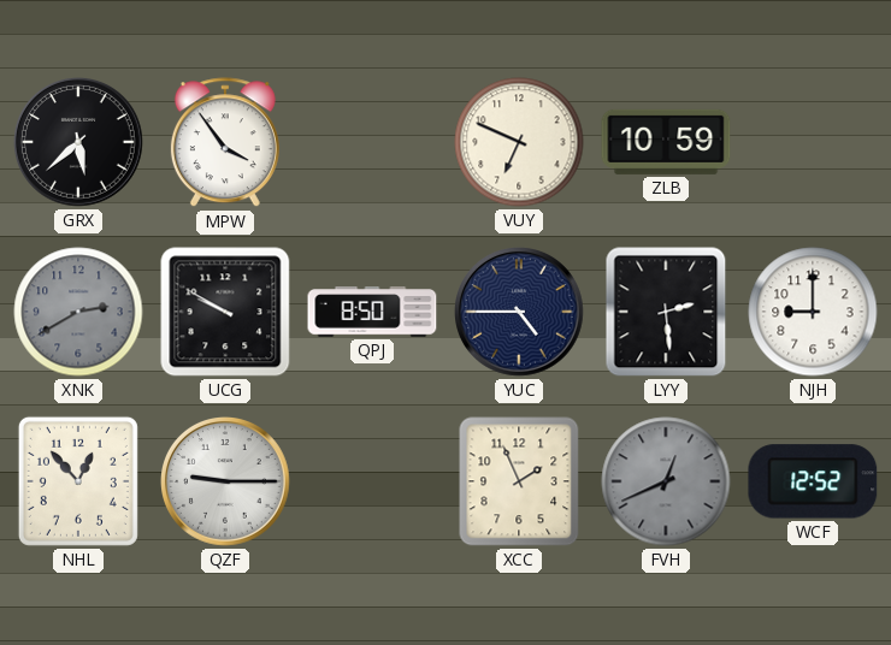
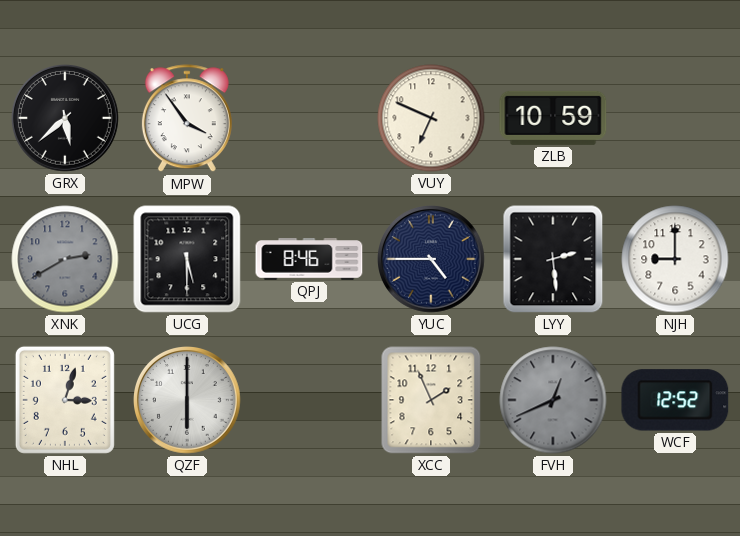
UCG: 9:50 -> 5:30 (187, 259)
QPJ: 8:50 -> 8:46 (309, 259)
NHL: 12:53 -> 3:03 (65, 400)
QZF: 9:15 -> 6:00 (188, 401)
